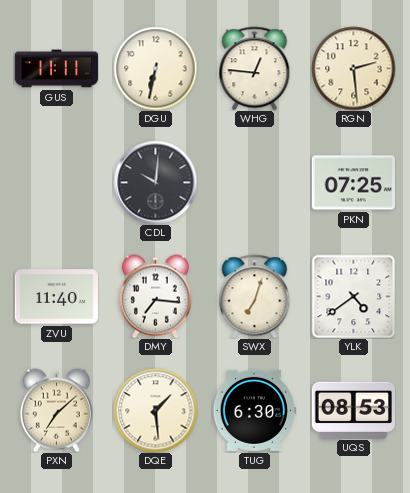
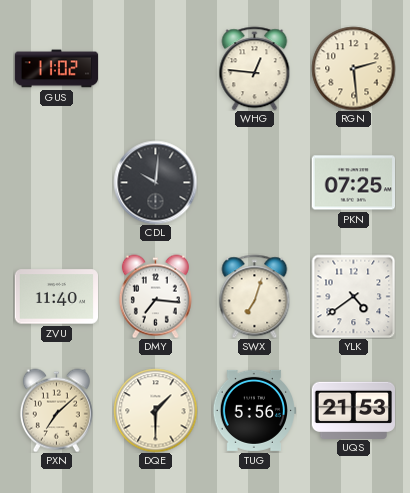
GUS: 11:11 -> 11:02 (56, 69)
DGU: 6:32 -> none (155, 68)
DQE: 1:29 -> 1:30 (155, 410)
TUG: 6:30 -> 5:56 (254, 410)
UQS: 08:53 -> 21:53 (353, 410)
